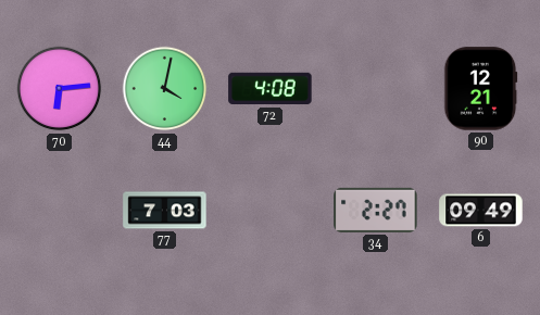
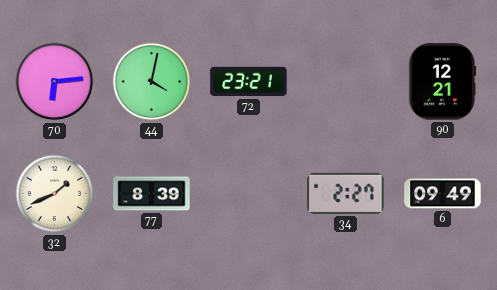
72: 4:08 -> 23:21 (249, 82)
32: none -> 1:41 (55, 194)
77: 7:03 -> 8:39 (152, 194)
